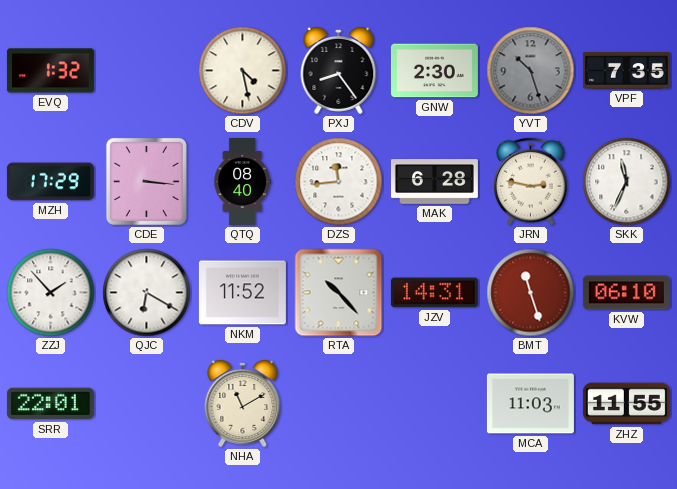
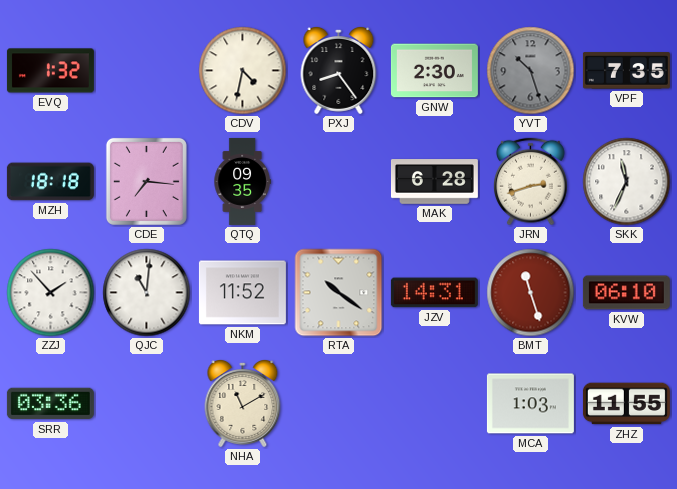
CDV: 4:28 -> 4:32 (243, 71)
MZH: 17:29 -> 18:18 (50, 182)
CDE: 3:16 -> 7:16 (146, 181)
QTQ: 08:40 -> 09:35 (242, 181)
DZS: 11:44 -> none (339, 182)
JRN: 2:47 -> 2:42 (531, 182)
QJC: 6:20 -> 11:01 (147, 293)
RTA: 10:23 -> 10:21 (339, 293)
SRR: 22:01 -> 03:36 (50, 404)
MCA: 11:03 -> 1:03 (530, 404)
